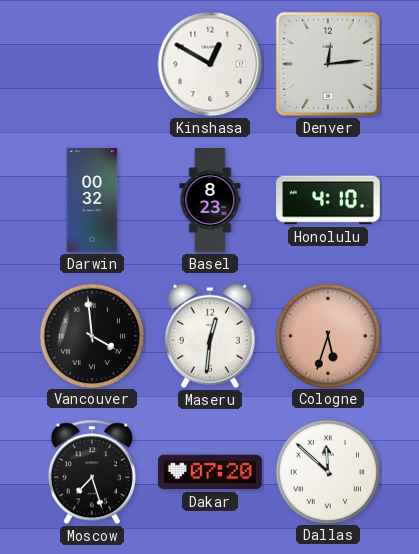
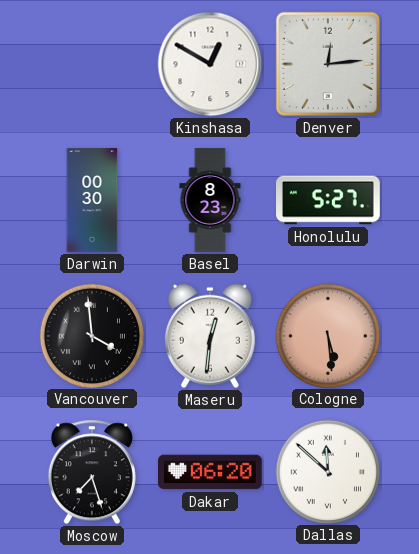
Darwin: 00:32 -> 00:30 (92, 200)
Honolulu: 4:10 -> 5:27 (328, 200)
Cologne: 5:33 -> 5:29 (327, 335)
Dakar: 07:20 -> 06:20 (211, 472)
